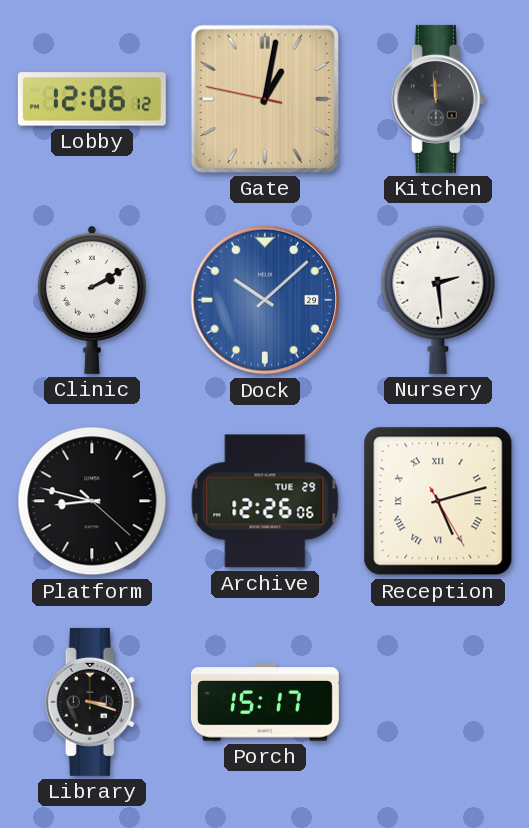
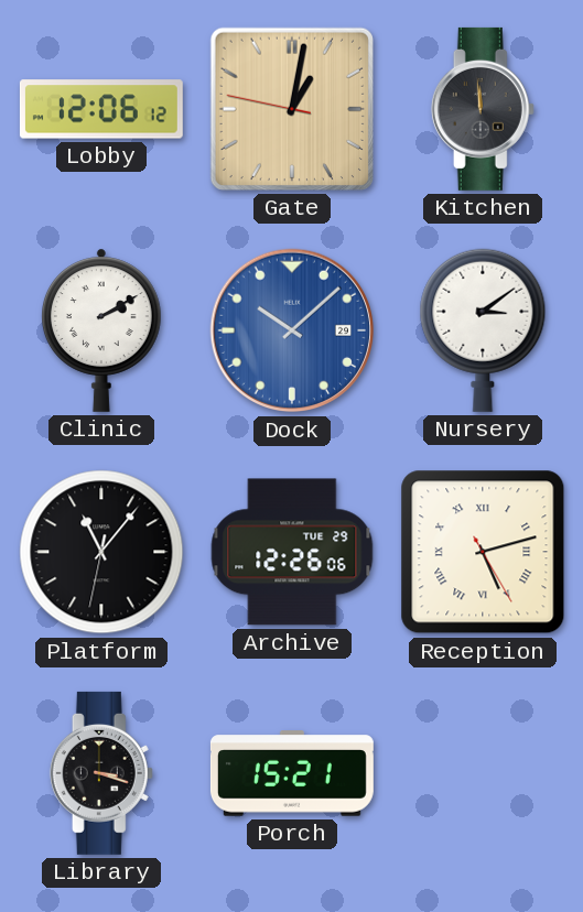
Nursery: 2:29 -> 3:09 (483, 330)
Platform: 8:47 -> 11:06 (101, 552)
Porch: 15:17 -> 15:21 (292, 773)
